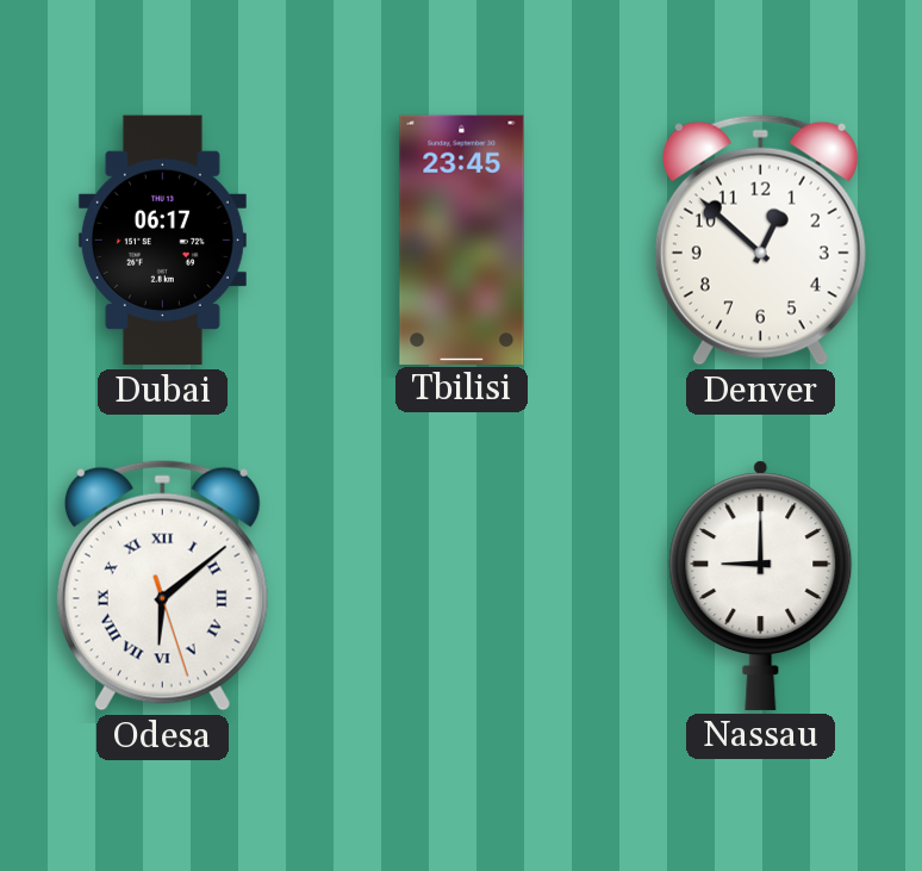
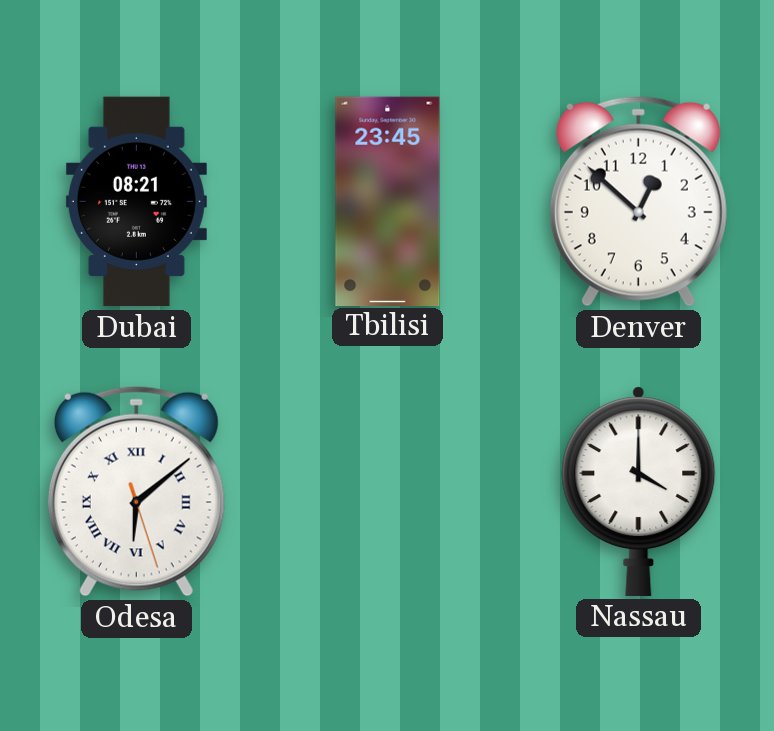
Dubai: 06:17 -> 08:21 (136, 202)
Nassau: 9:00 -> 4:00 (639, 491)
